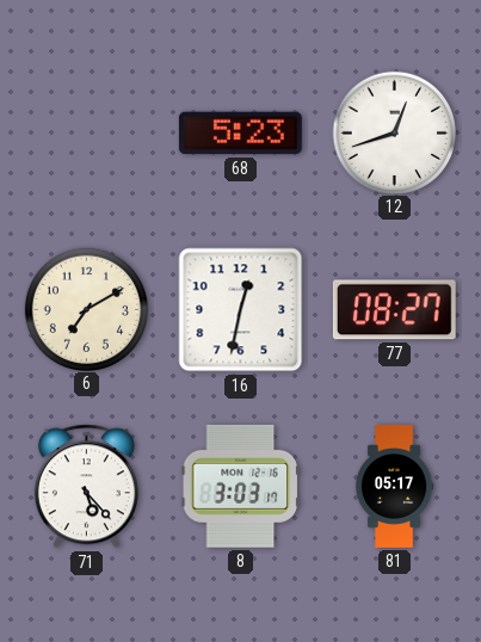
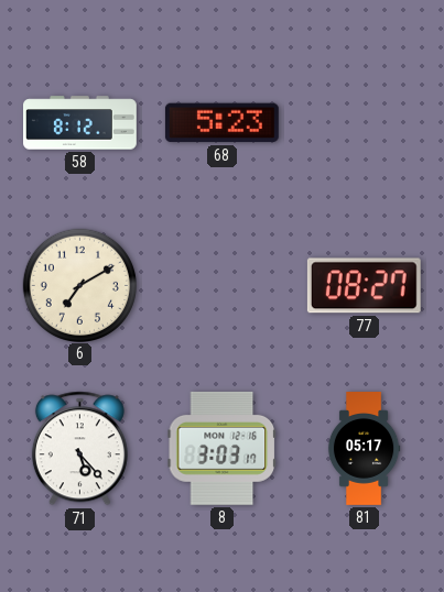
58: none -> 8:12 (80, 123)
12: 12:42 -> none (394, 132)
16: 12:32 -> none (241, 310)
